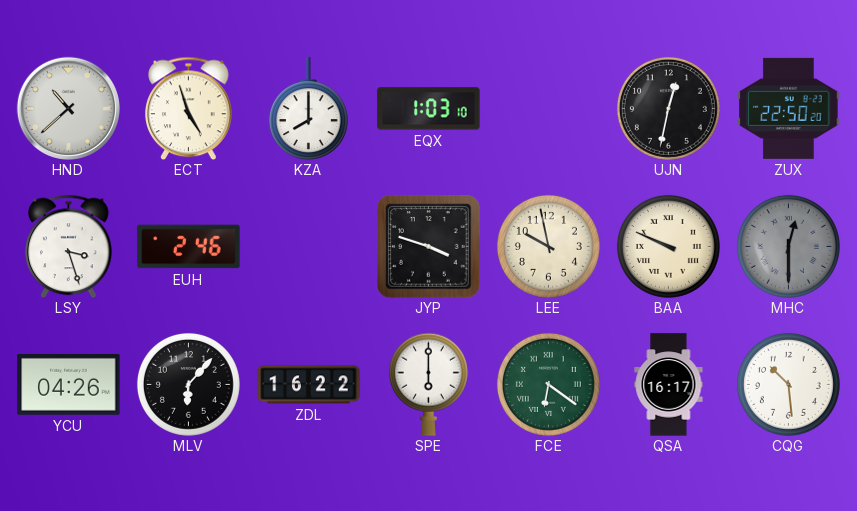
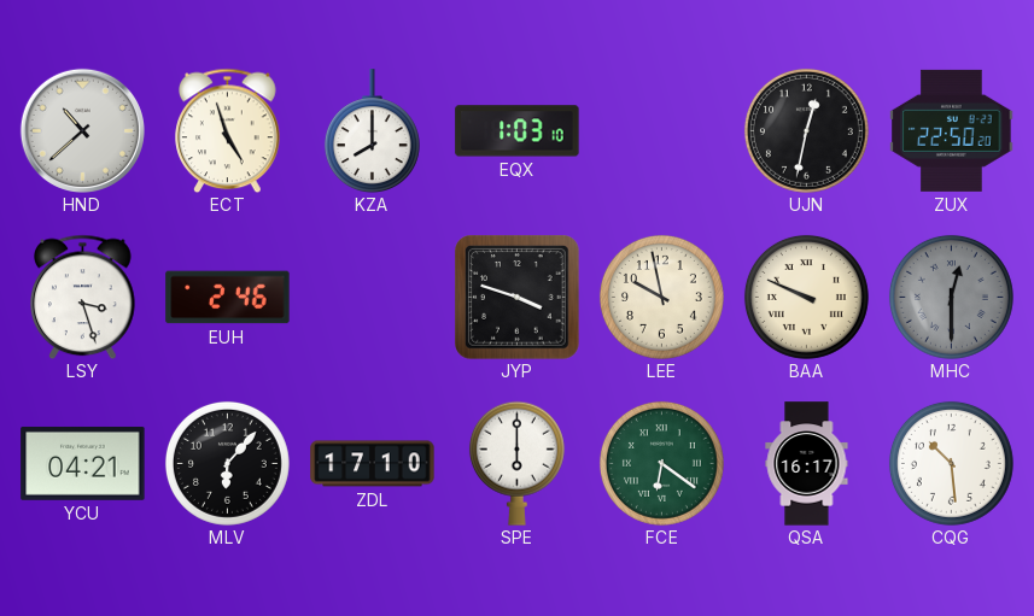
YCU: 04:26 -> 04:21 (83, 463)
ZDL: 16:22 -> 17:10 (373, 464)
